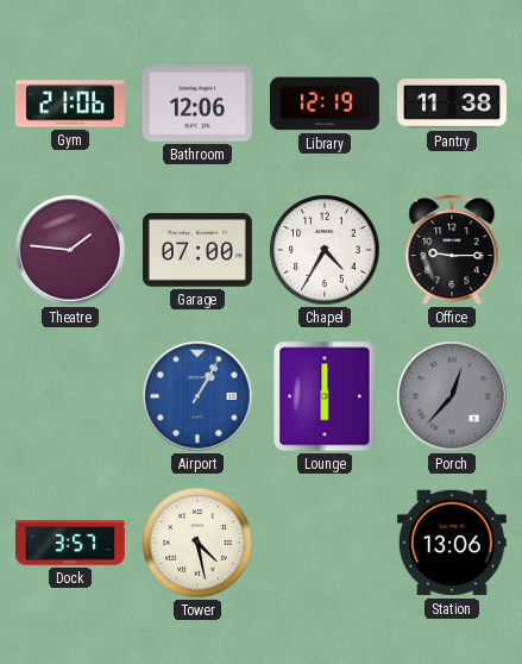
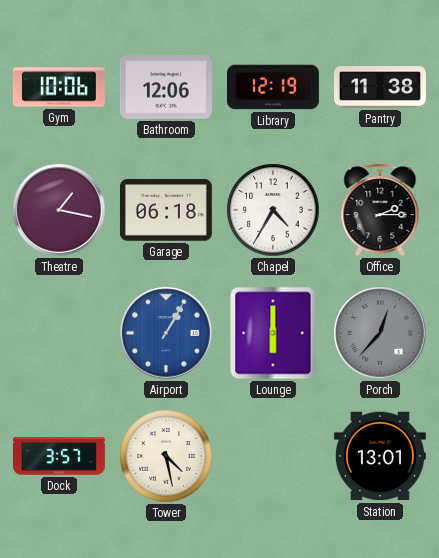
Gym: 21:06 -> 10:06 (59, 87)
Theatre: 1:46 -> 1:17 (59, 210)
Garage: 07:00 -> 06:18 (166, 210)
Office: 9:15 -> 2:15 (380, 210)
Station: 13:06 -> 13:01 (380, 456)
